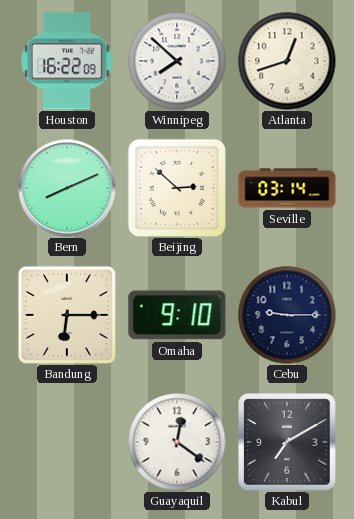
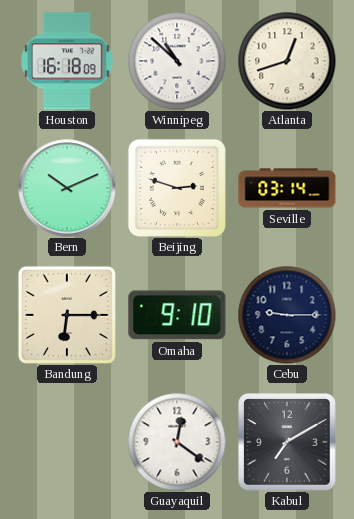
Houston: 16:22 -> 16:18 (68, 61)
Winnipeg: 7:52 -> 10:52 (177, 61)
Bern: 8:11 -> 10:11 (67, 188)
Beijing: 2:52 -> 2:48 (177, 188)
